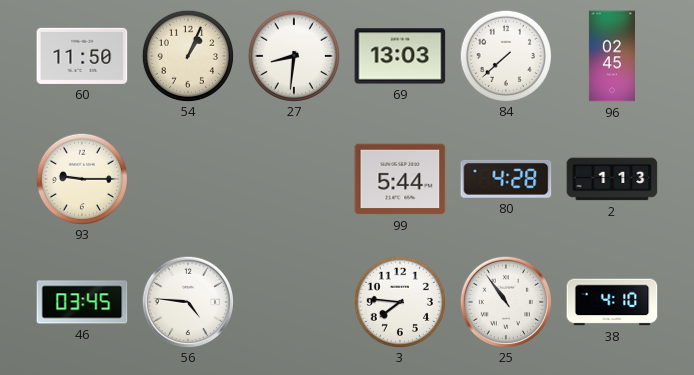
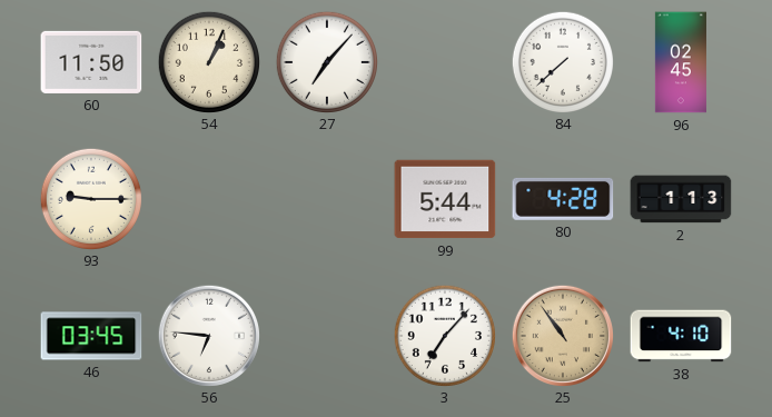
27: 8:31 -> 7:07 (326, 61)
69: 13:03 -> none (400, 56)
56: 4:46 -> 6:46 (208, 335)
3: 7:46 -> 7:07 (444, 335)
25 dial: white -> champagne (562, 335)
